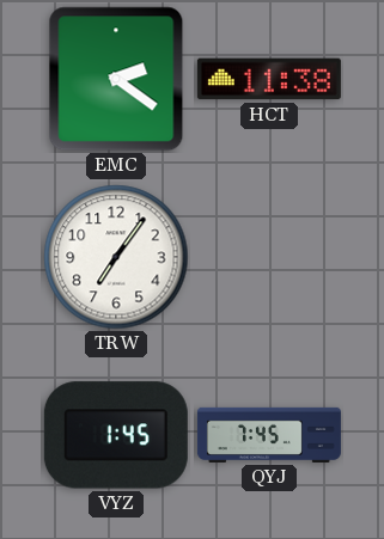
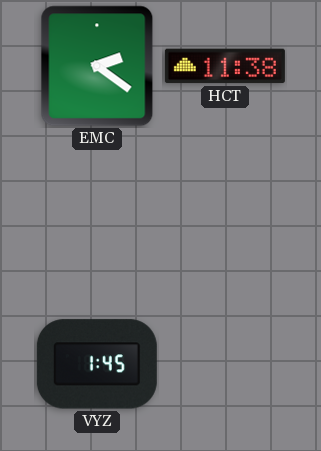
TRW: 7:06 -> none (116, 257)
QYJ: 7:45 -> none (269, 435)
